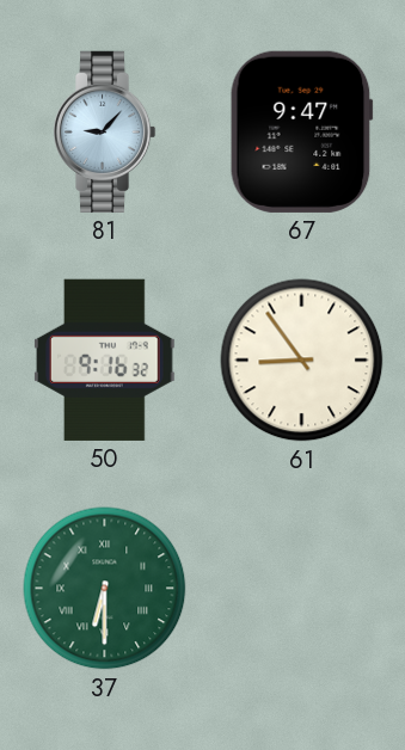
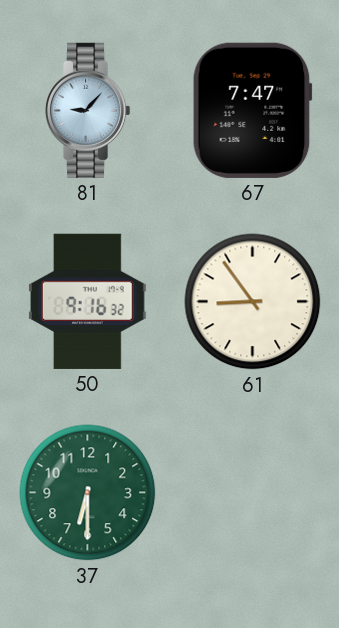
67: 9:47 -> 7:47 (252, 110)
37 numerals: Roman -> Arabic (88, 493)
